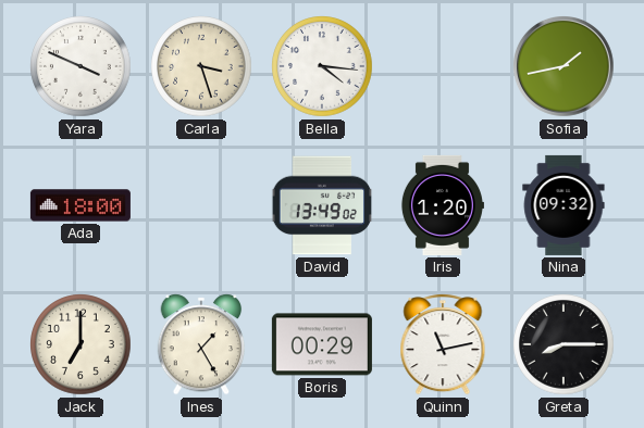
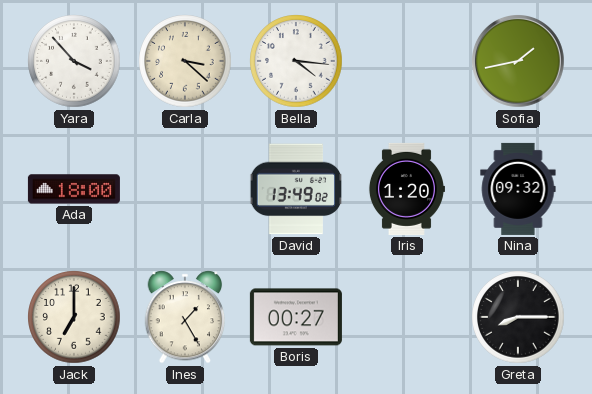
Yara: 3:49 -> 3:53 (74, 61)
Carla: 3:27 -> 3:22 (185, 61)
Boris: 00:29 -> 00:27 (296, 317)
Quinn: 11:13 -> none (443, 344)
